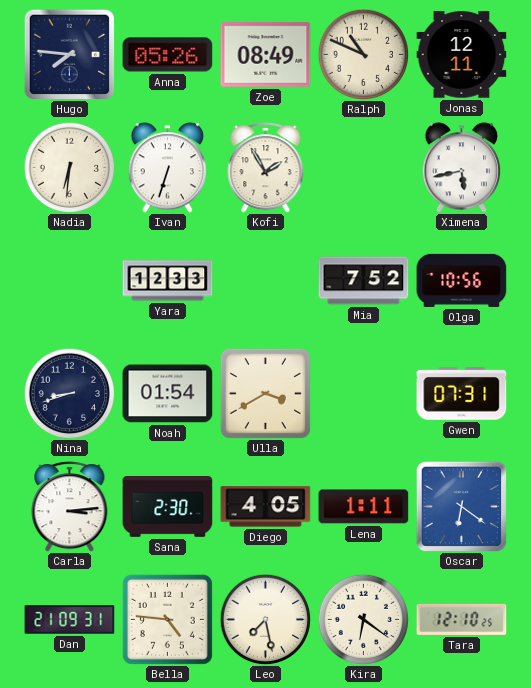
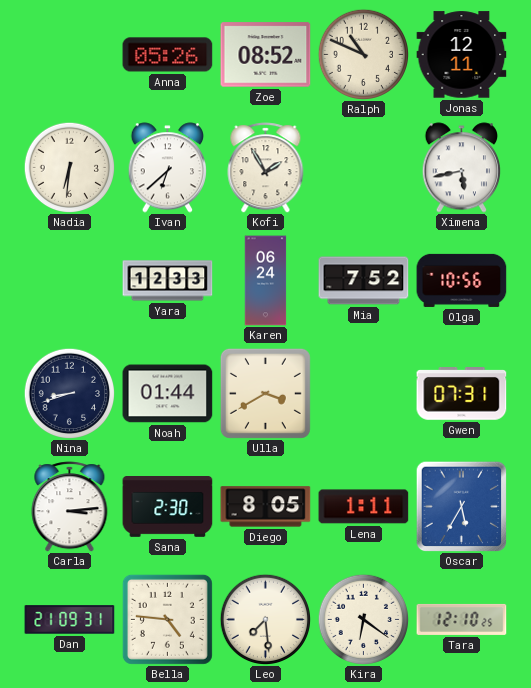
Hugo: 7:46 -> none (69, 54)
Zoe: 08:49 -> 08:52 (266, 55)
Ivan: 6:33 -> 6:38 (168, 168)
Karen: none -> 06:24 (266, 281)
Noah: 01:54 -> 01:44 (168, 394)
Diego: 4:05 -> 8:05 (266, 507)
Oscar: 6:21 -> 5:35 (461, 506)
Leo: 7:28 -> 7:29 (265, 619)
